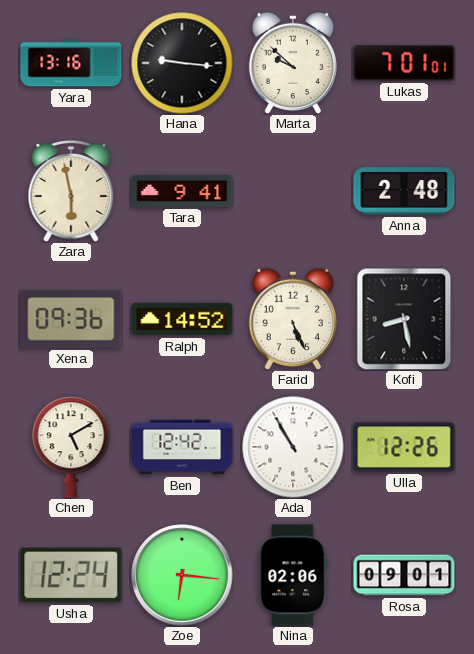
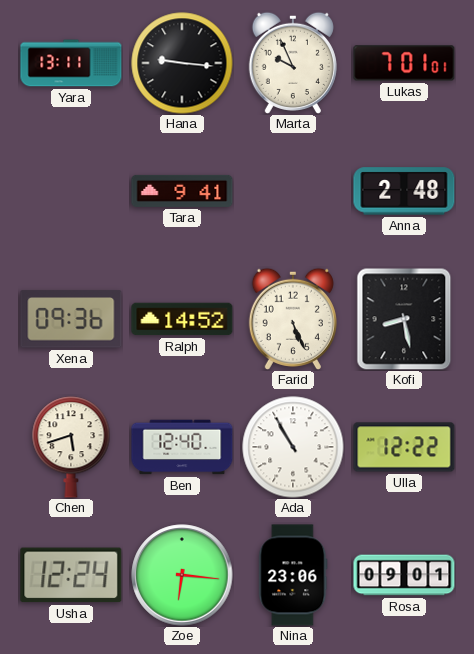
Yara: 13:16 -> 13:11 (71, 63)
Marta: 9:52 -> 9:56 (293, 63)
Zara: 5:58 -> none (71, 192)
Chen: 5:10 -> 5:42 (71, 447)
Ben: 12:42 -> 12:40 (182, 447)
Ulla: 12:26 -> 12:22 (404, 447)
Nina: 02:06 -> 23:06 (293, 575)
